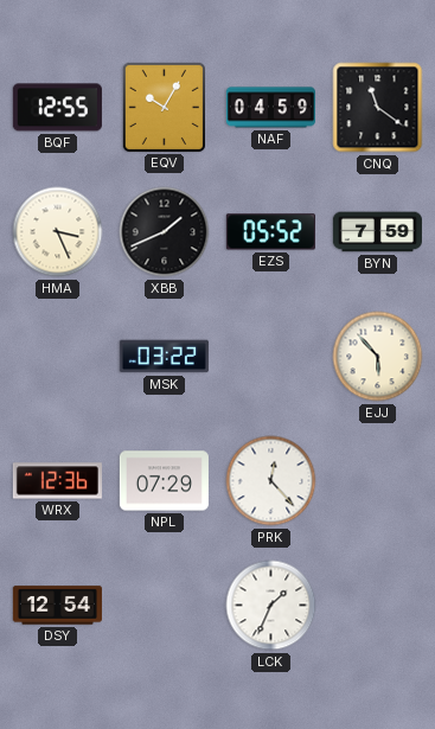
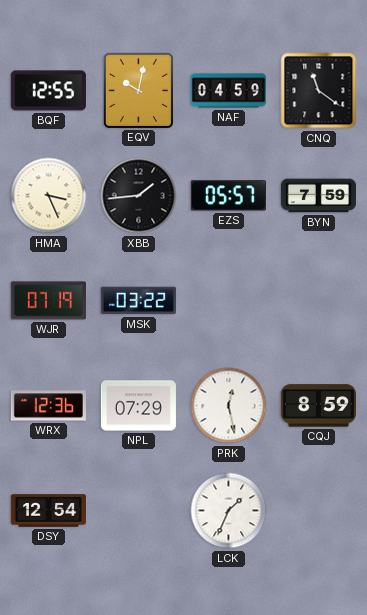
EQV: 10:05 -> 10:02 (138, 90)
XBB: 1:41 -> 1:44 (139, 196)
EZS: 05:52 -> 05:57 (228, 196)
WJR: none -> 07:19 (48, 301)
EJJ: 5:53 -> none (378, 357)
PRK: 12:23 -> 12:28 (229, 406)
CQJ: none -> 8:59 (318, 406)
